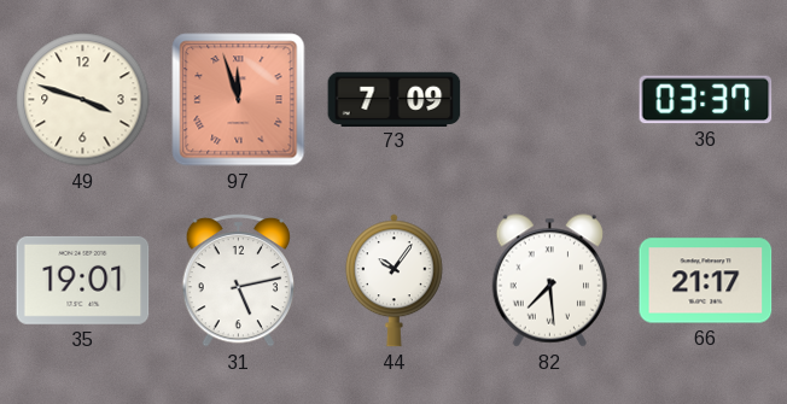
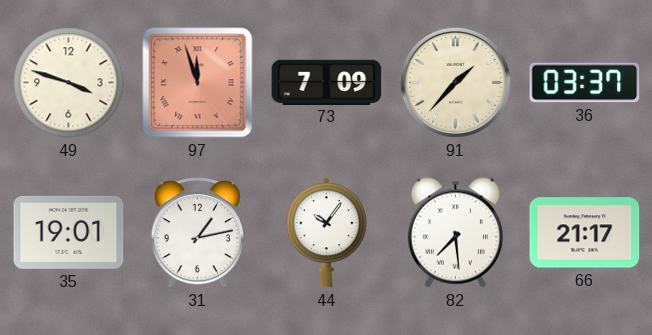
91: none -> 1:37 (455, 82)
31: 5:13 -> 1:13 (198, 232)
